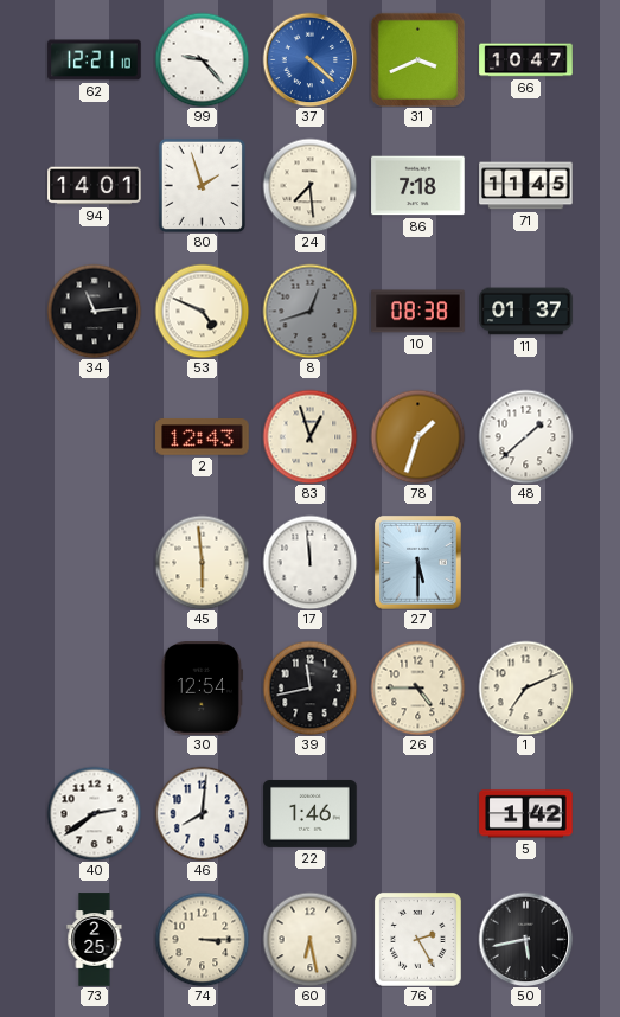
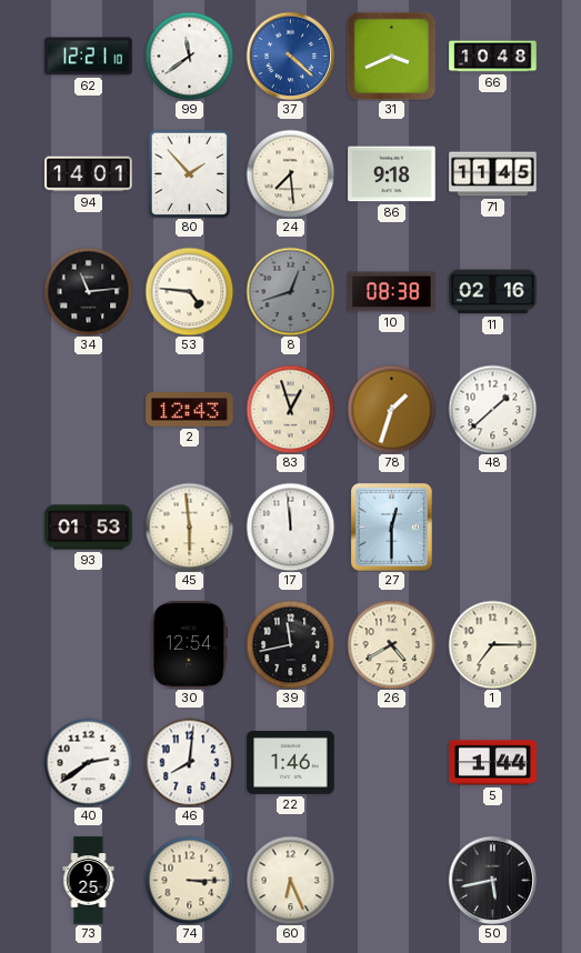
99: 9:23 -> 11:39 (189, 56)
66: 10:47 -> 10:48 (493, 57)
80: 1:57 -> 1:53 (190, 173)
86: 7:18 -> 9:18 (392, 174)
53: 4:49 -> 4:46 (189, 291)
11: 01:37 -> 02:16 (493, 292)
93: none -> 01:53 (89, 528)
27: 5:30 -> 12:30 (392, 528)
26: 4:45 -> 4:40 (391, 644)
1: 7:11 -> 7:15 (492, 644)
5: 1:42 -> 1:44 (493, 763)
73: 2:25 -> 9:25 (89, 881)
60: 6:28 -> 6:26 (290, 880)
76: 2:25 -> none (417, 939)
